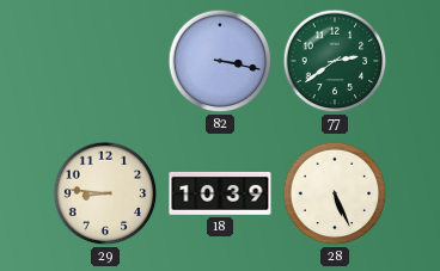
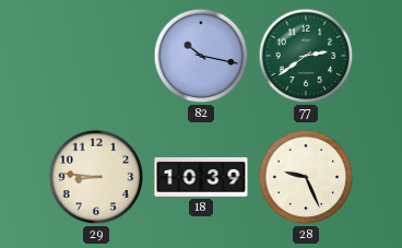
82: 3:17 -> 10:17 (201, 56)
28: 5:26 -> 9:26 (306, 177)
